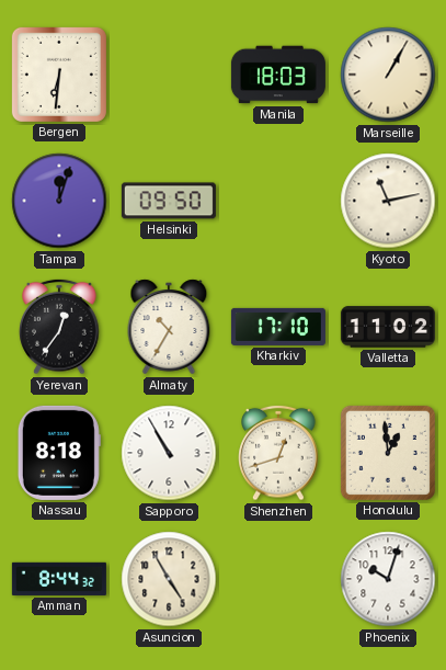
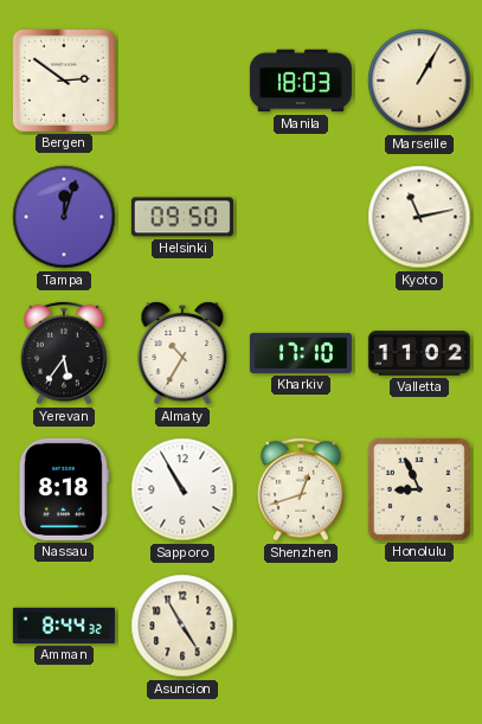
Bergen: 6:31 -> 2:51 (64, 81)
Yerevan: 12:36 -> 5:36 (64, 353)
Honolulu: 12:59 -> 8:56 (419, 489)
Phoenix: 10:03 -> none (388, 579)
